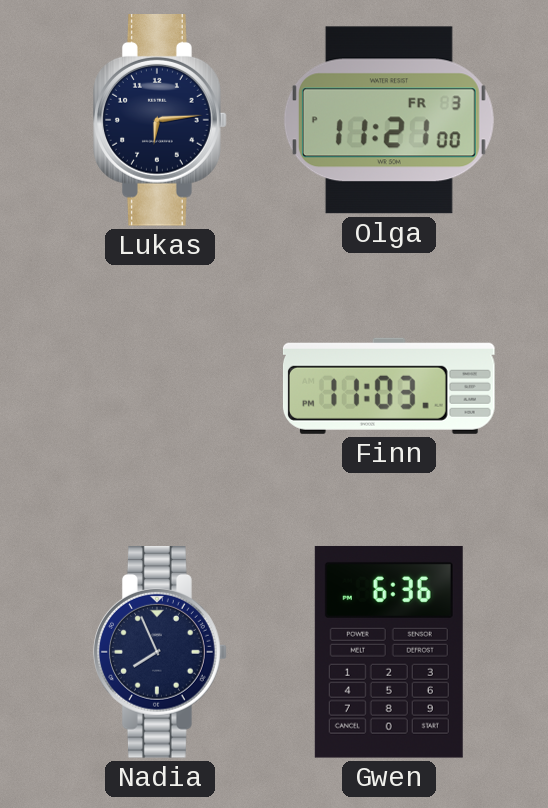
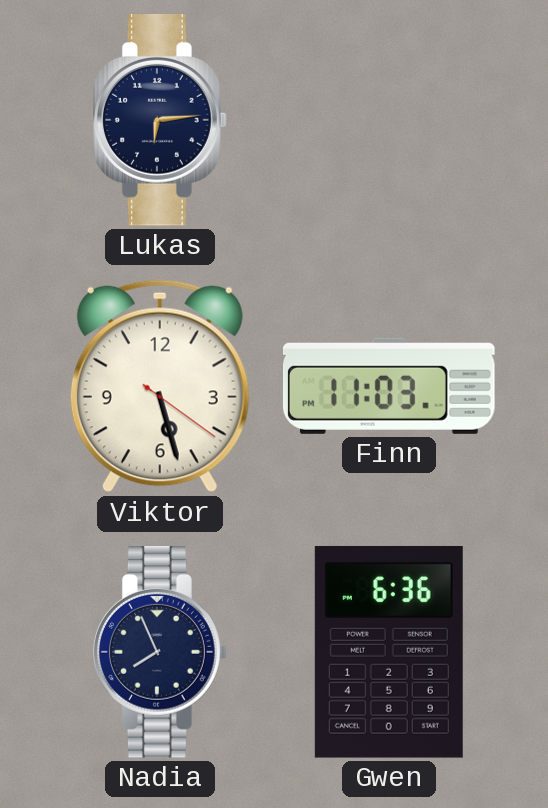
Olga: 11:21 -> none (389, 120)
Viktor: none -> 5:27 (160, 386)
